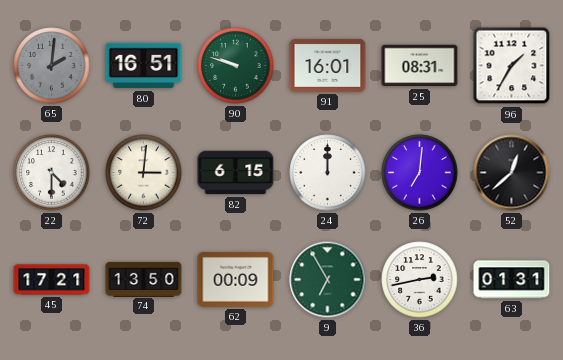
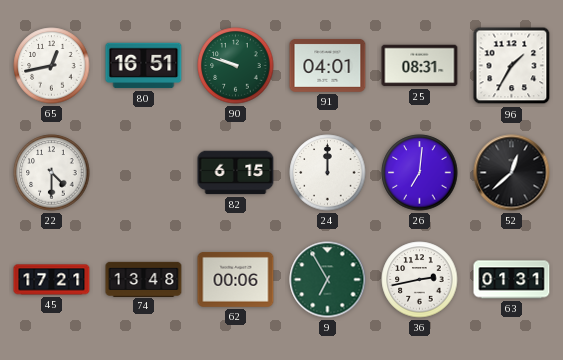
65: 2:01 -> 12:43 (52, 66)
65 dial: grey -> white (52, 66)
91: 16:01 -> 04:01 (328, 66)
72: 3:01 -> none (144, 173)
74: 13:50 -> 13:48 (144, 279)
62: 00:09 -> 00:06 (236, 280)
